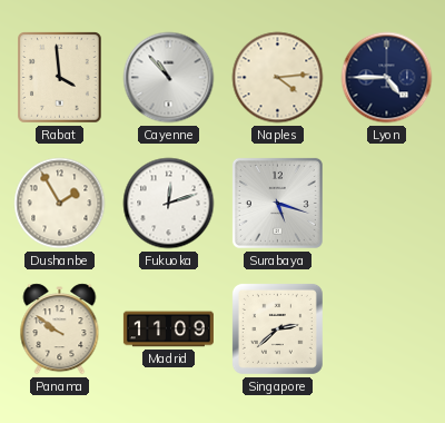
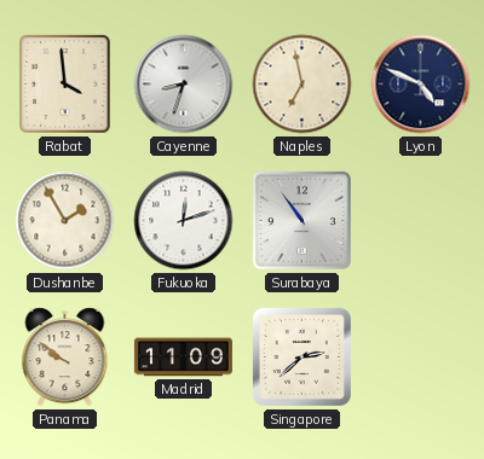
Cayenne: 10:53 -> 8:33 (184, 85)
Naples: 4:14 -> 6:58 (302, 85)
Lyon: 4:45 -> 4:49 (421, 85)
Surabaya: 5:18 -> 10:54 (301, 220)
